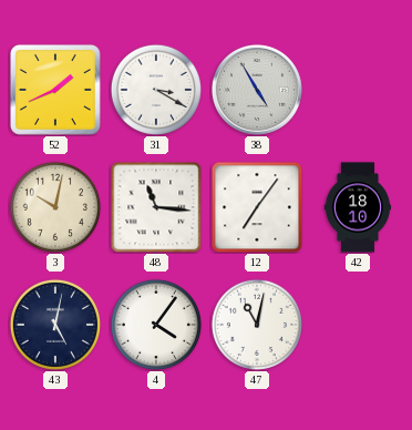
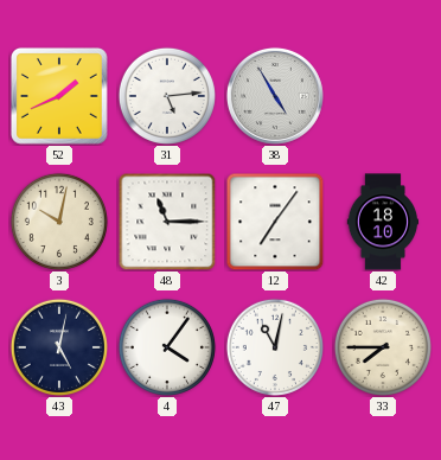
31: 3:20 -> 5:14 (167, 96)
48: 11:16 -> 11:15 (167, 222)
33: none -> 7:45 (383, 347)
